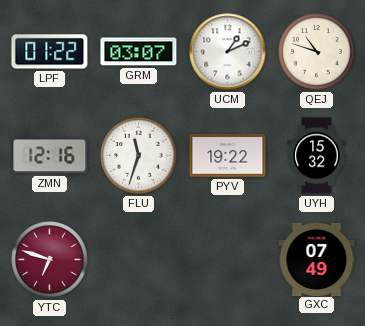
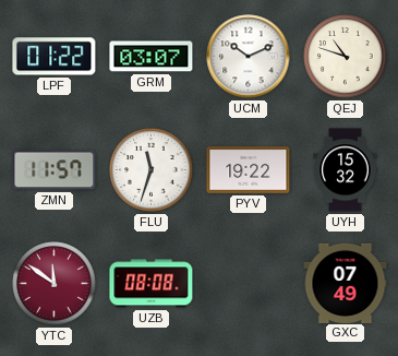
UCM: 1:11 -> 10:11 (249, 57)
ZMN: 12:16 -> 11:57 (55, 170)
YTC: 6:48 -> 11:51 (55, 284)
UZB: none -> 08:08 (152, 284)
